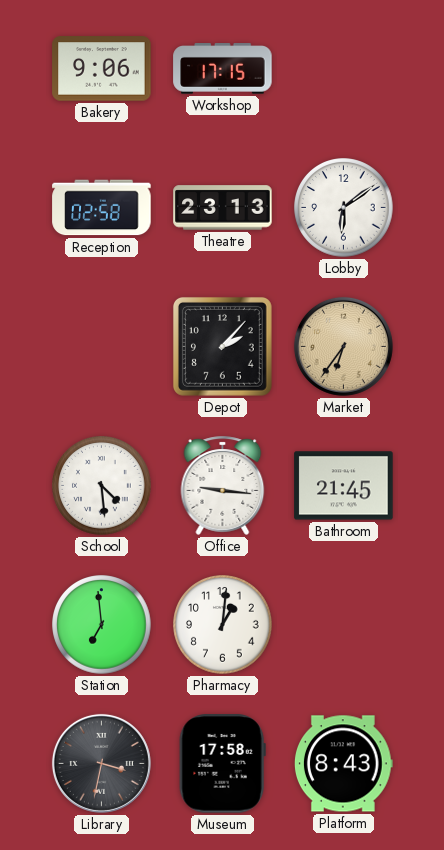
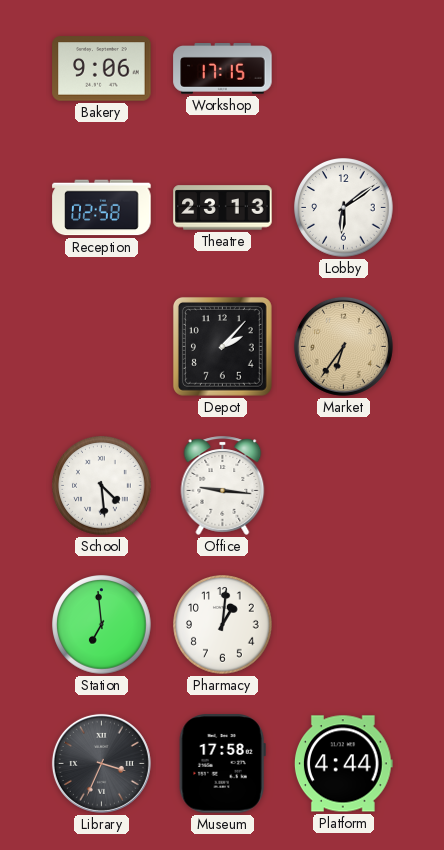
Bathroom: 21:45 -> none (344, 486)
Library: 3:32 -> 3:34 (101, 763)
Platform: 8:43 -> 4:44 (343, 764)
